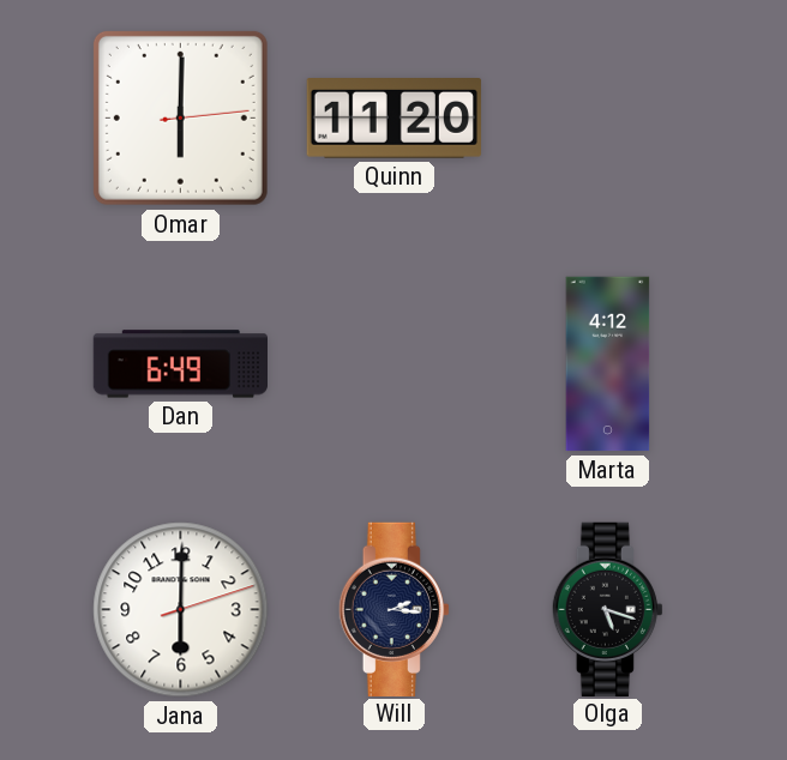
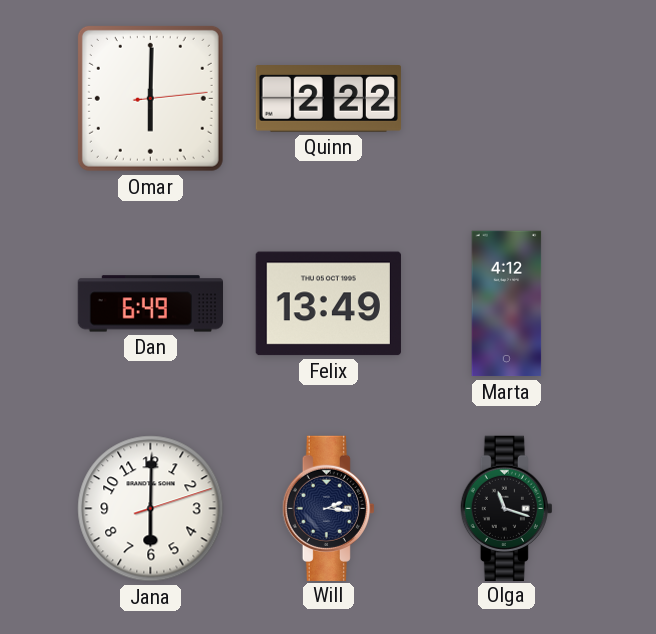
Quinn: 11:20 -> 2:22 (328, 99)
Felix: none -> 13:49 (328, 304)
Olga: 5:18 -> 11:18 (506, 508)
